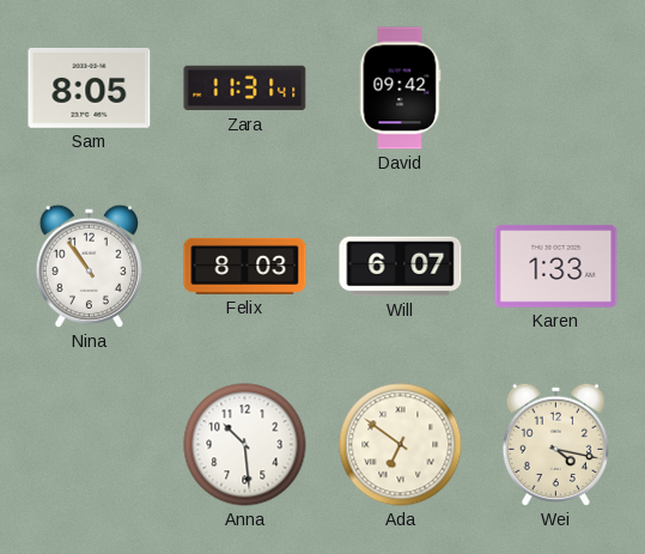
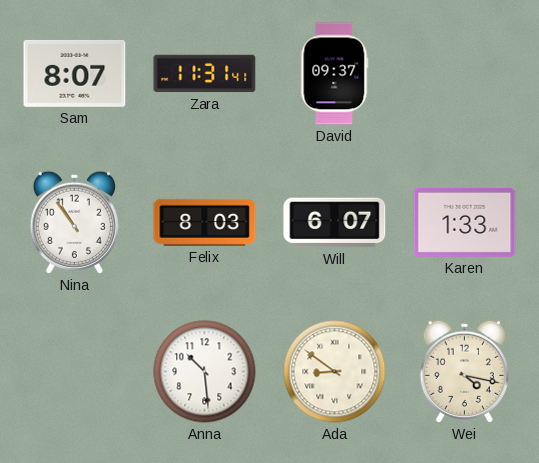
Sam: 8:05 -> 8:07 (75, 73)
David: 09:42 -> 09:37 (335, 74)
Ada: 6:51 -> 8:51 (335, 372)
